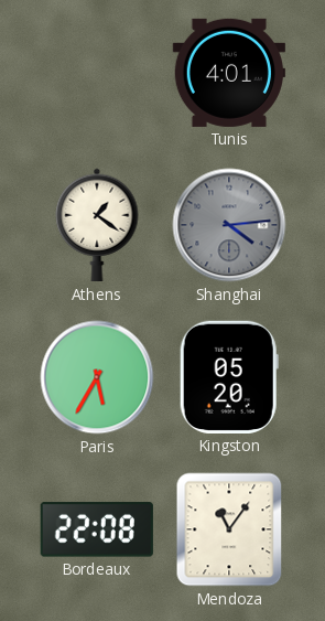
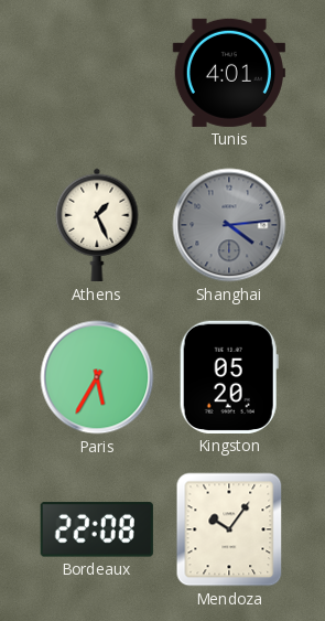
Athens: 1:21 -> 1:26 (97, 225)
Mendoza: 11:06 -> 10:06 (229, 529)
